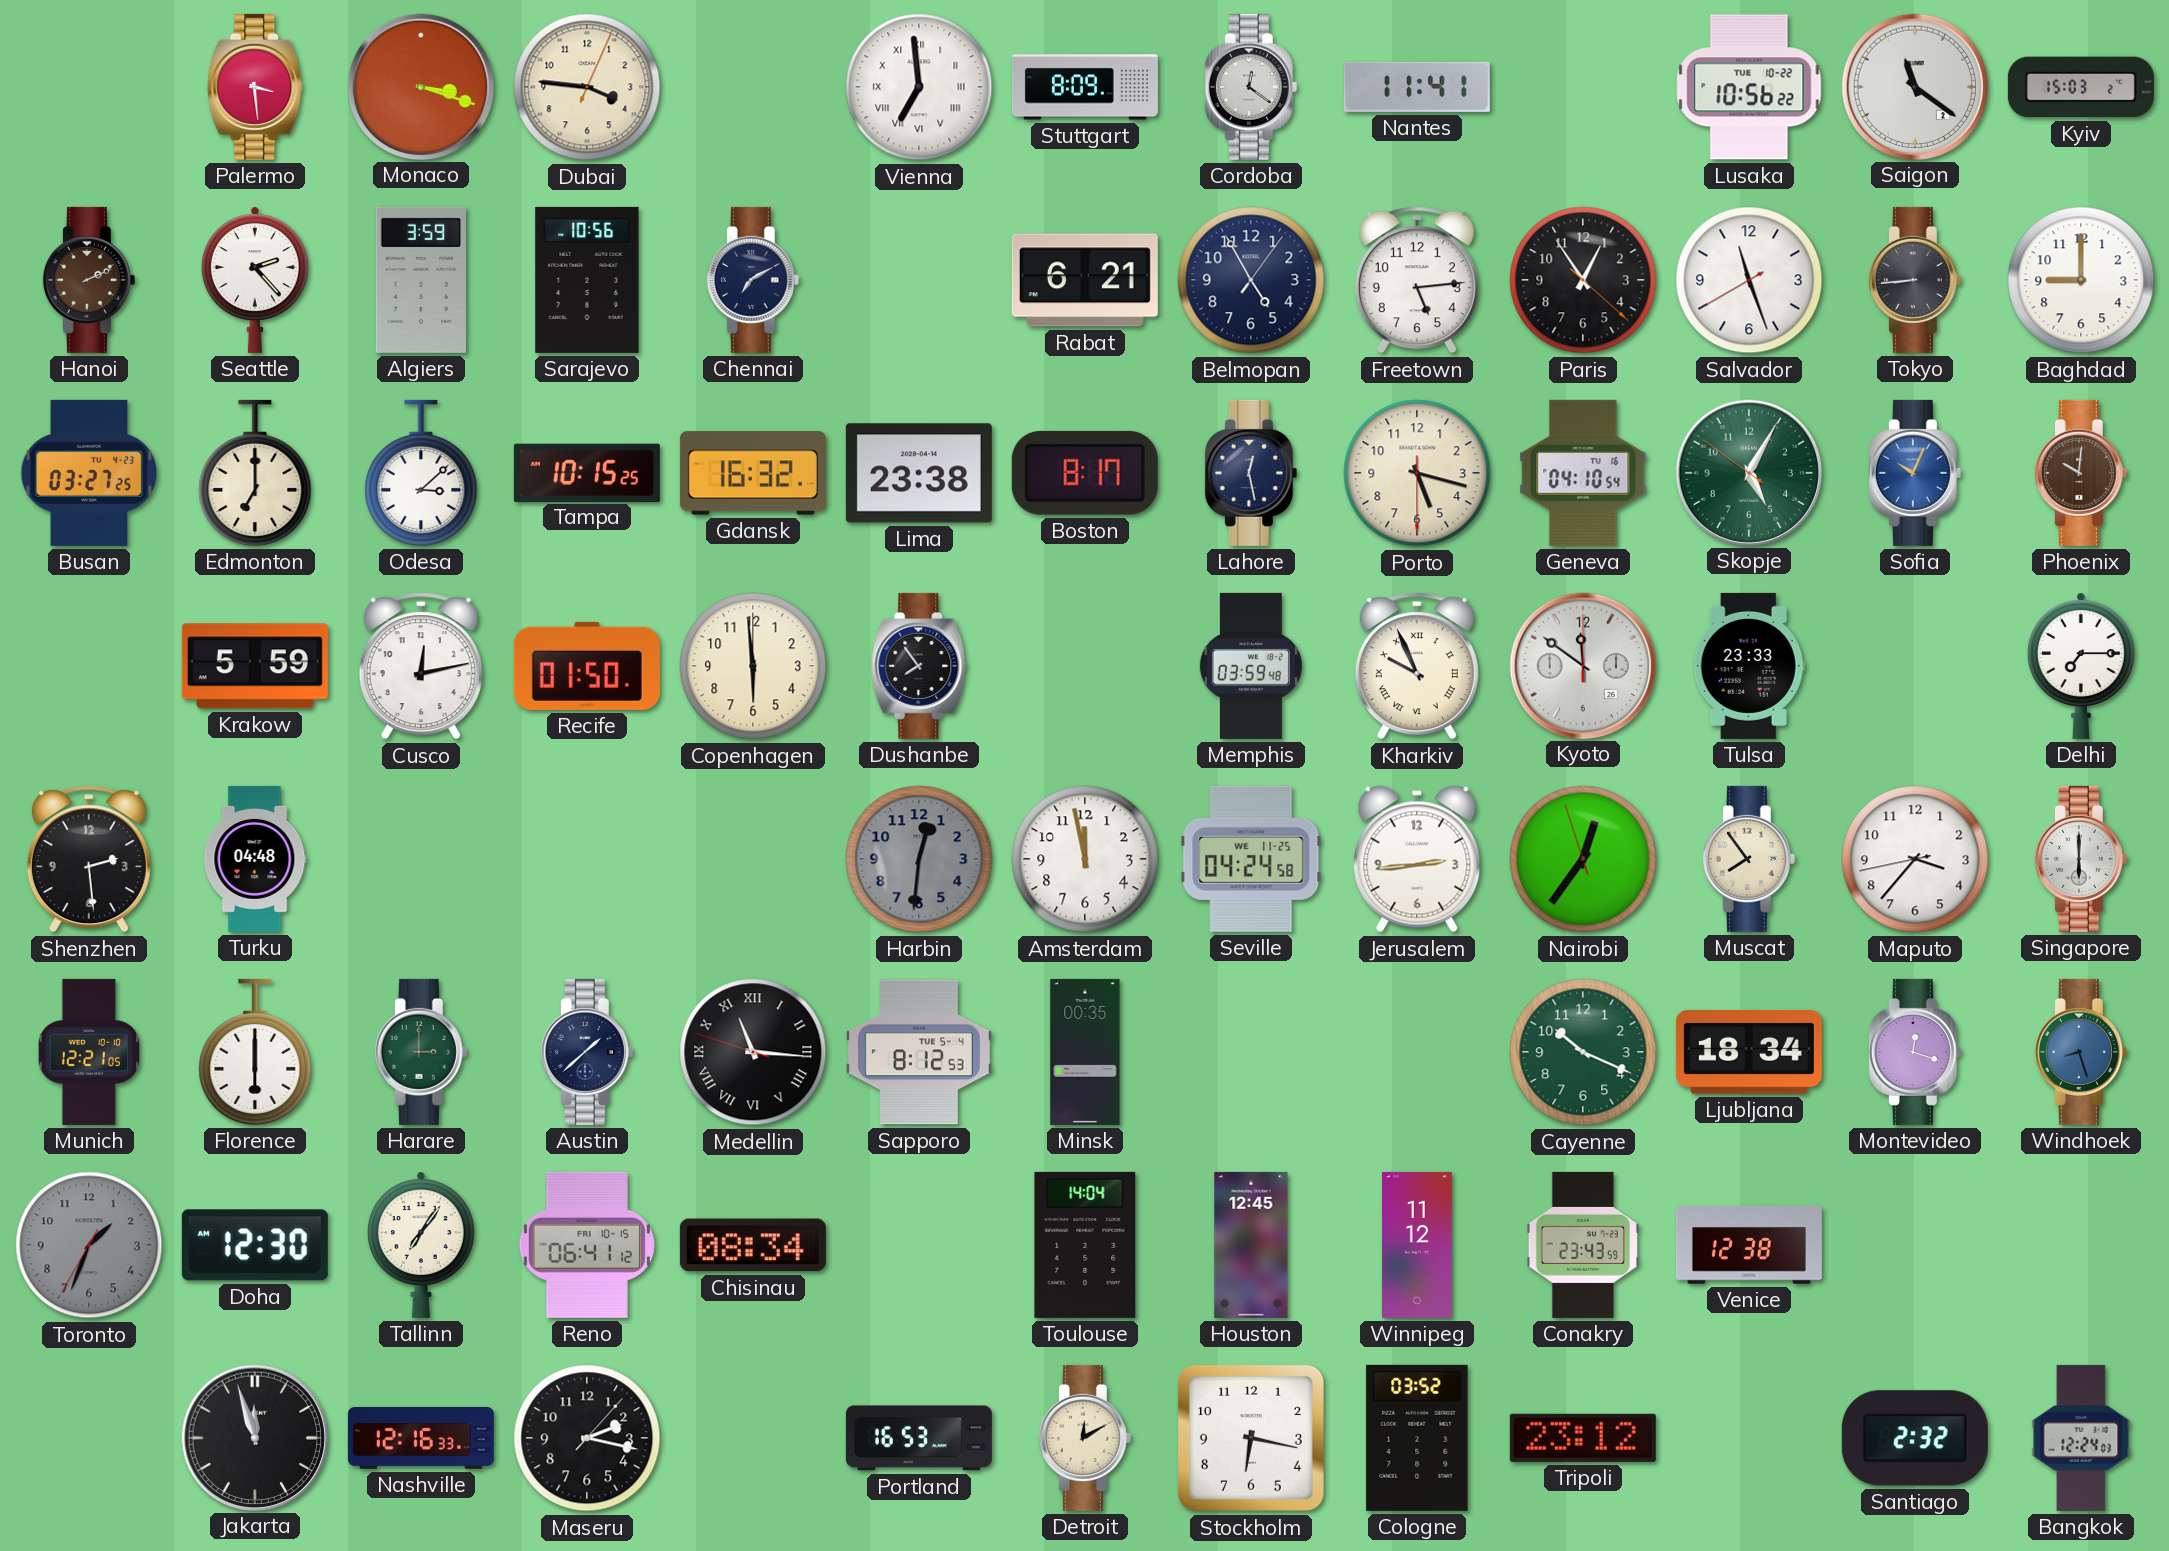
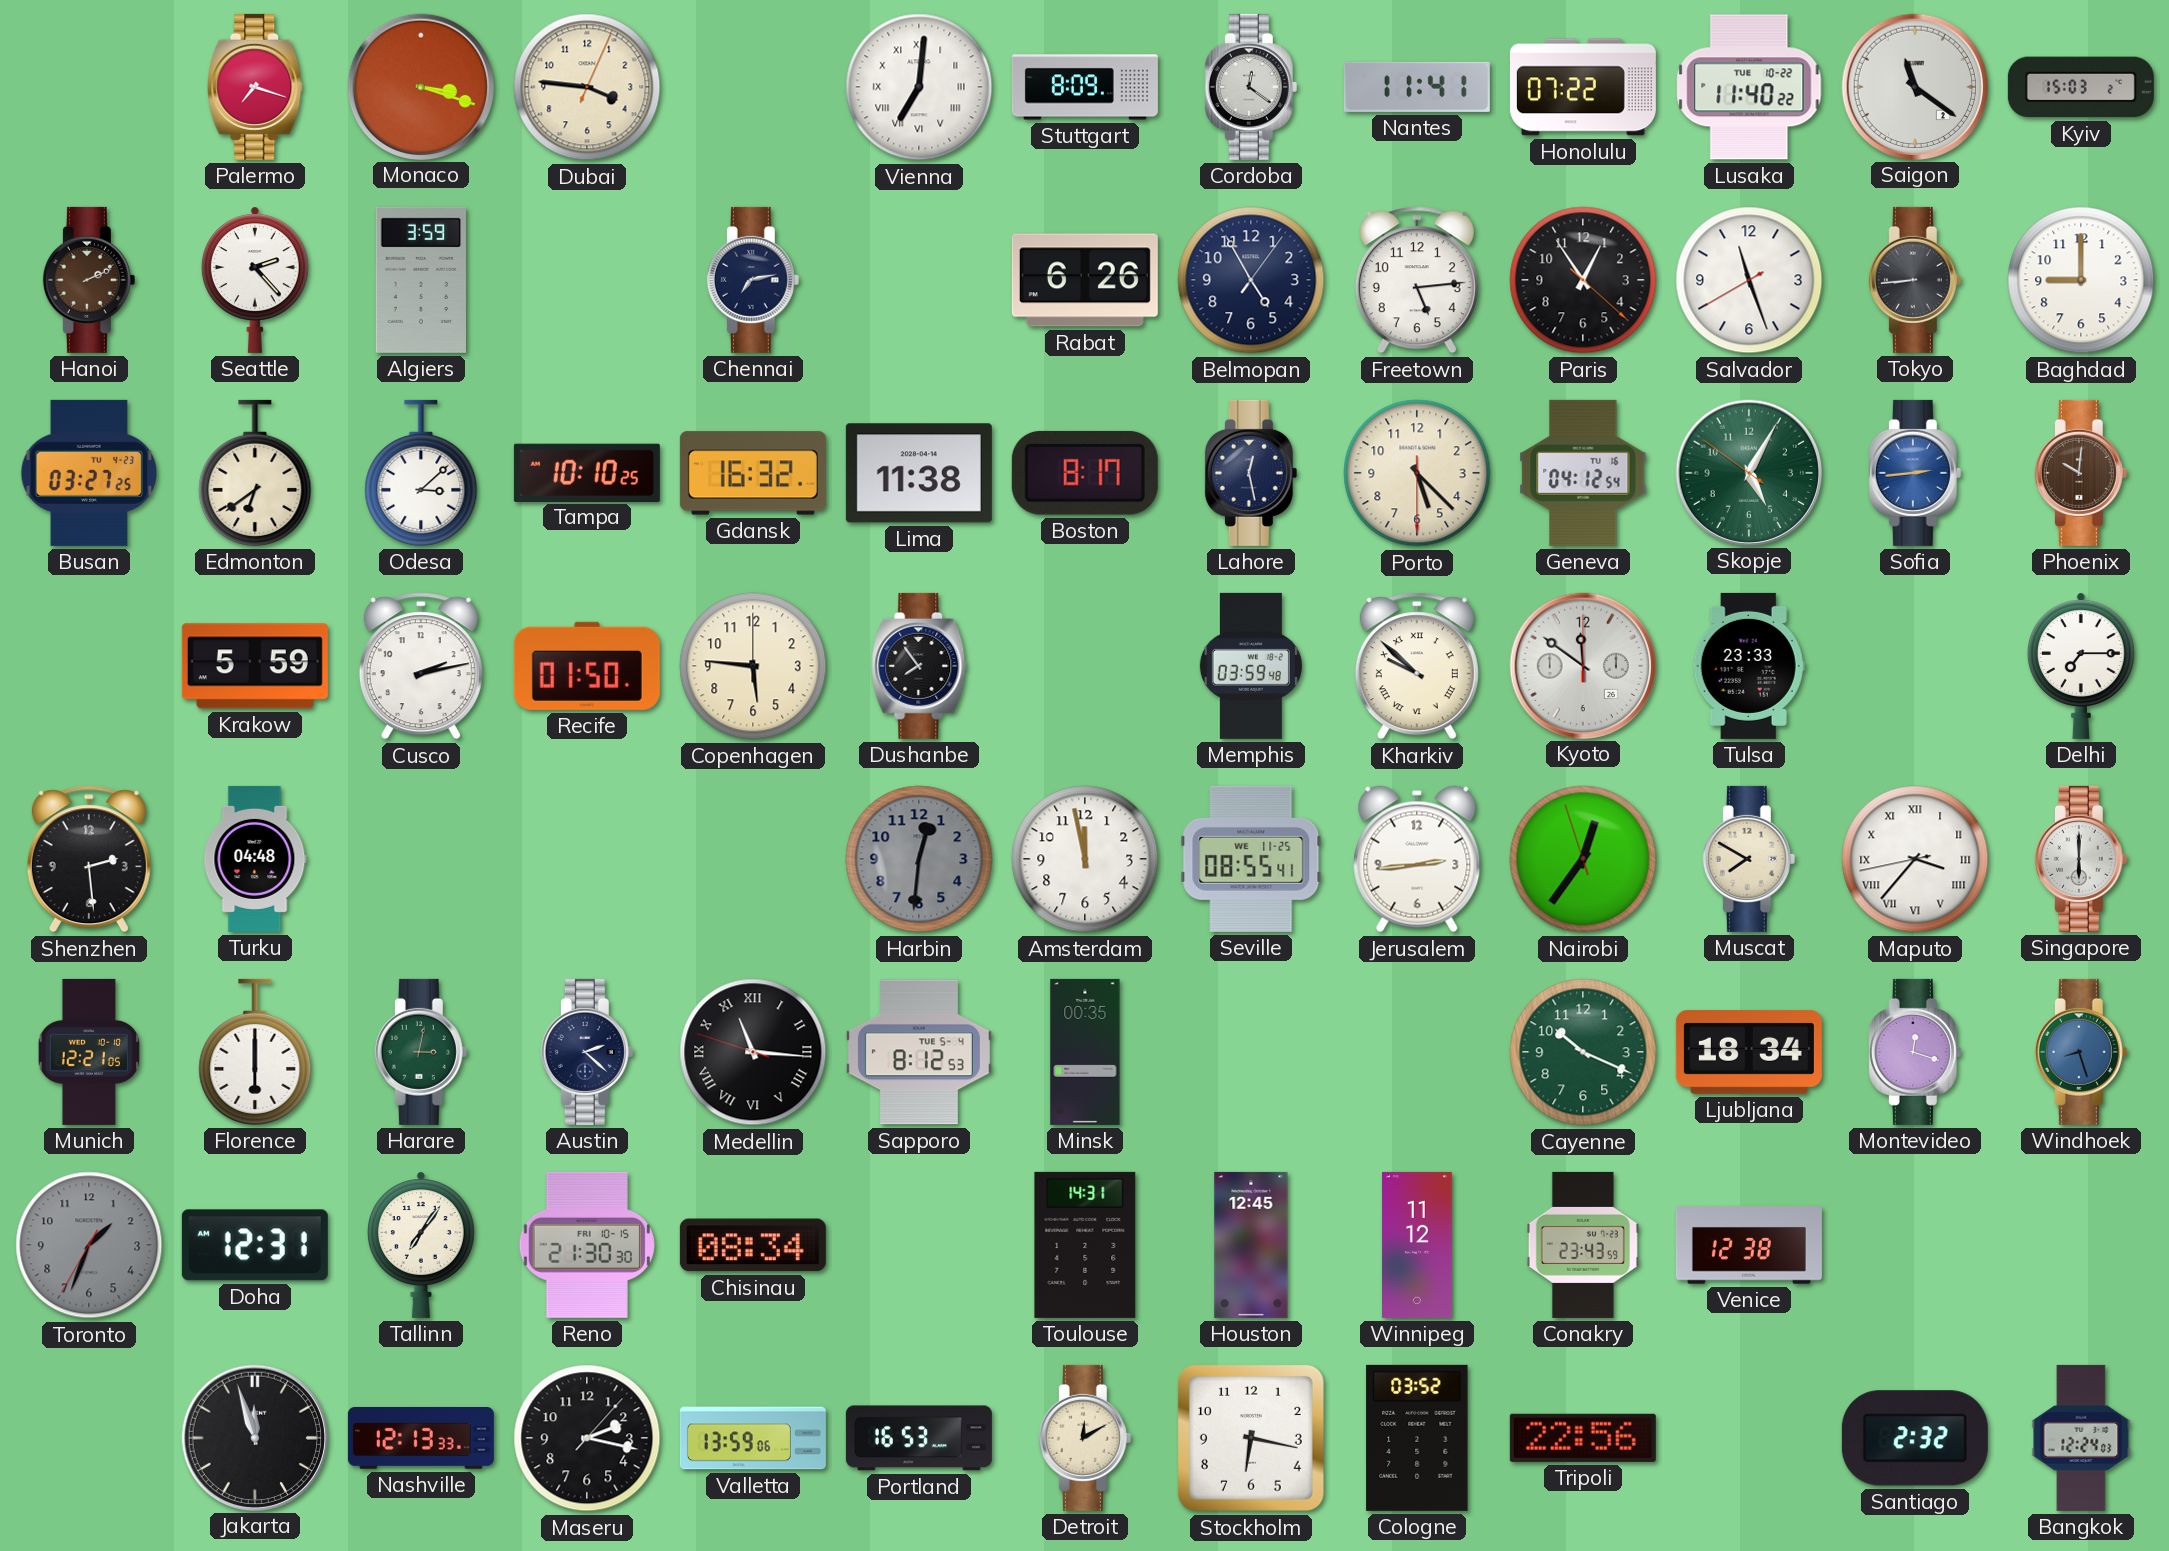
Palermo: 3:29 -> 7:18 (255, 87)
Vienna: 6:59 -> 7:01 (919, 87)
Honolulu: none -> 07:22 (1583, 87)
Lusaka: 10:56 -> 11:40 (1749, 87)
Sarajevo: 10:56 -> none (587, 280)
Chennai: 7:10 -> 7:13 (753, 280)
Rabat: 6:21 -> 6:26 (1085, 280)
Edmonton: 7:00 -> 6:39 (255, 473)
Tampa: 10:15 -> 10:10 (587, 472)
Lima: 23:38 -> 11:38 (919, 473)
Porto: 5:17 -> 5:22 (1417, 473)
Geneva: 04:10 -> 04:12 (1583, 473)
Sofia: 10:04 -> 2:44 (1915, 473)
Cusco: 12:13 -> 2:13 (421, 666)
Copenhagen: 5:59 -> 5:46 (753, 666)
Kharkiv: 9:56 -> 9:52 (1417, 666)
Seville: 04:24 -> 08:55 (1251, 859)
Muscat: 7:54 -> 7:50 (1749, 859)
Maputo numerals: Arabic -> Roman (1915, 859)
Harare: 3:00 -> 3:02 (421, 1052)
Austin: 1:38 -> 2:22 (587, 1052)
Doha: 12:30 -> 12:31 (255, 1245)
Reno: 06:41 -> 21:30 (587, 1245)
Toulouse: 14:04 -> 14:31 (1085, 1245)
Nashville: 12:16 -> 12:13 (421, 1438)
Valletta: none -> 13:59 (753, 1438)
Tripoli: 23:12 -> 22:56 (1583, 1438)
